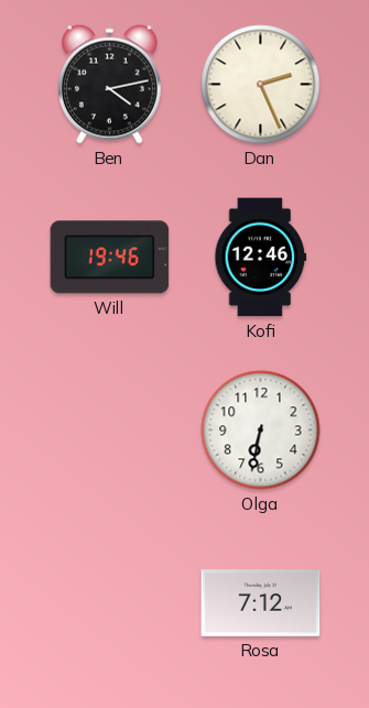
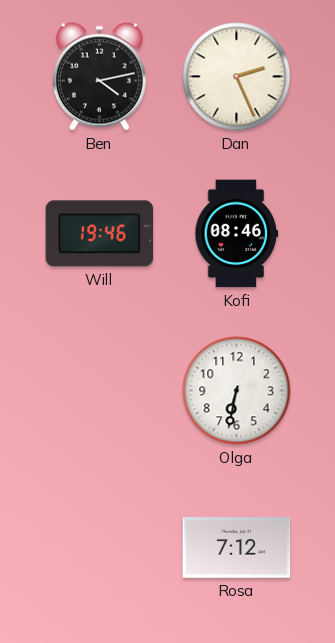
Kofi: 12:46 -> 08:46 (237, 234)
